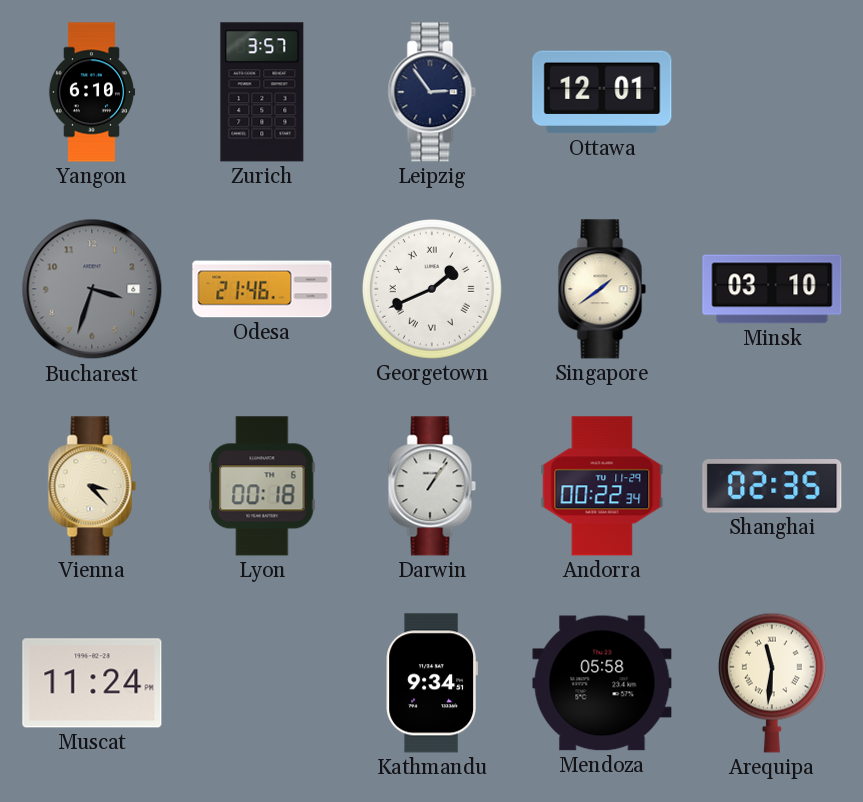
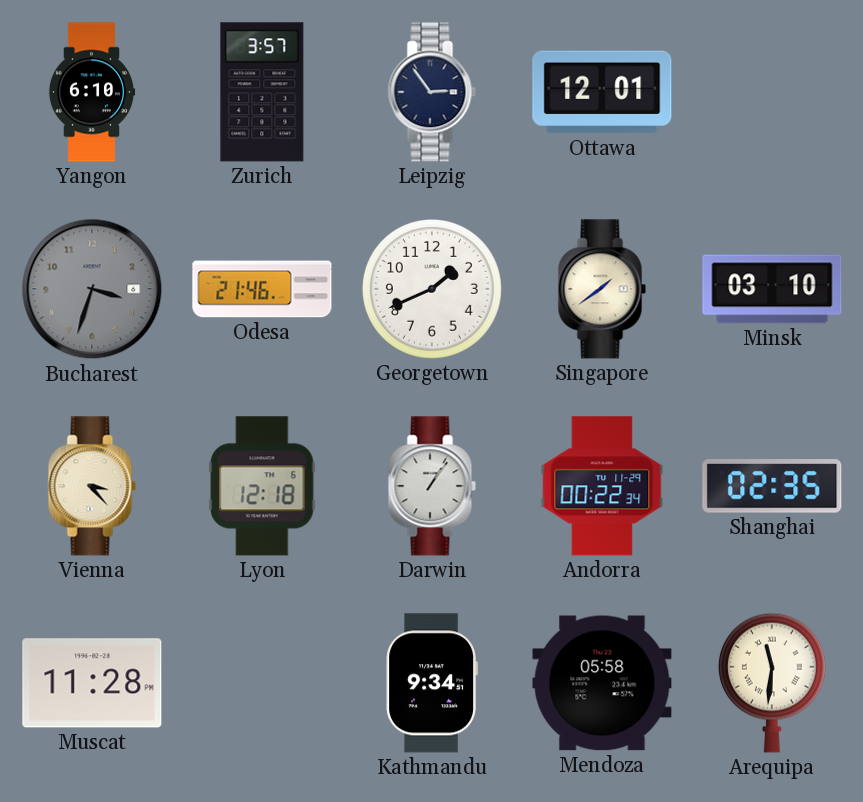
Georgetown numerals: Roman -> Arabic (432, 289)
Lyon: 00:18 -> 12:18 (262, 486)
Muscat: 11:24 -> 11:28 (92, 683)
